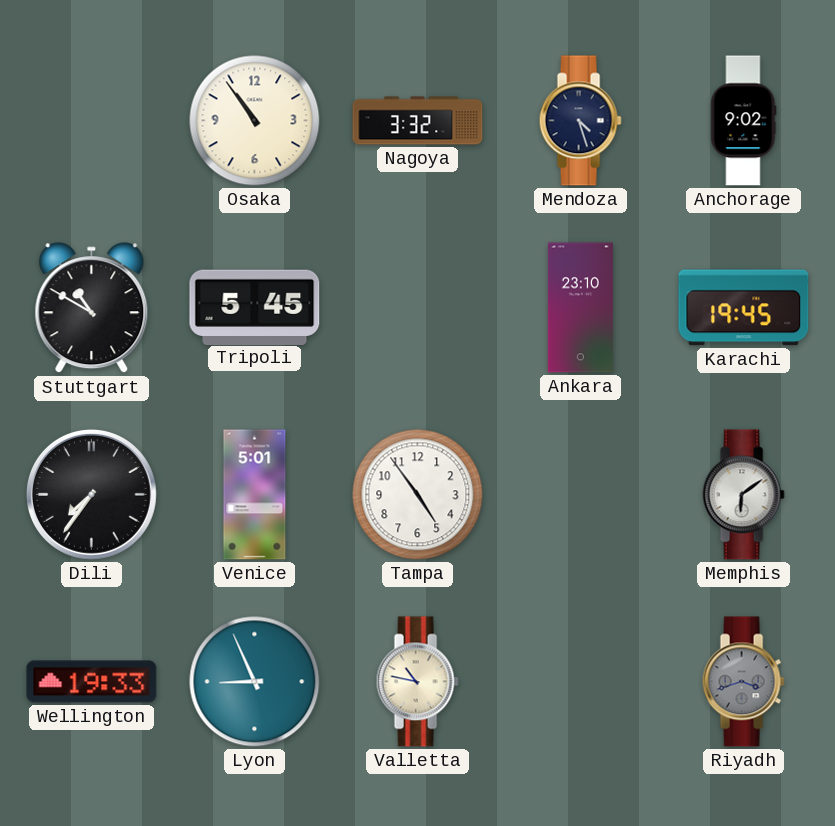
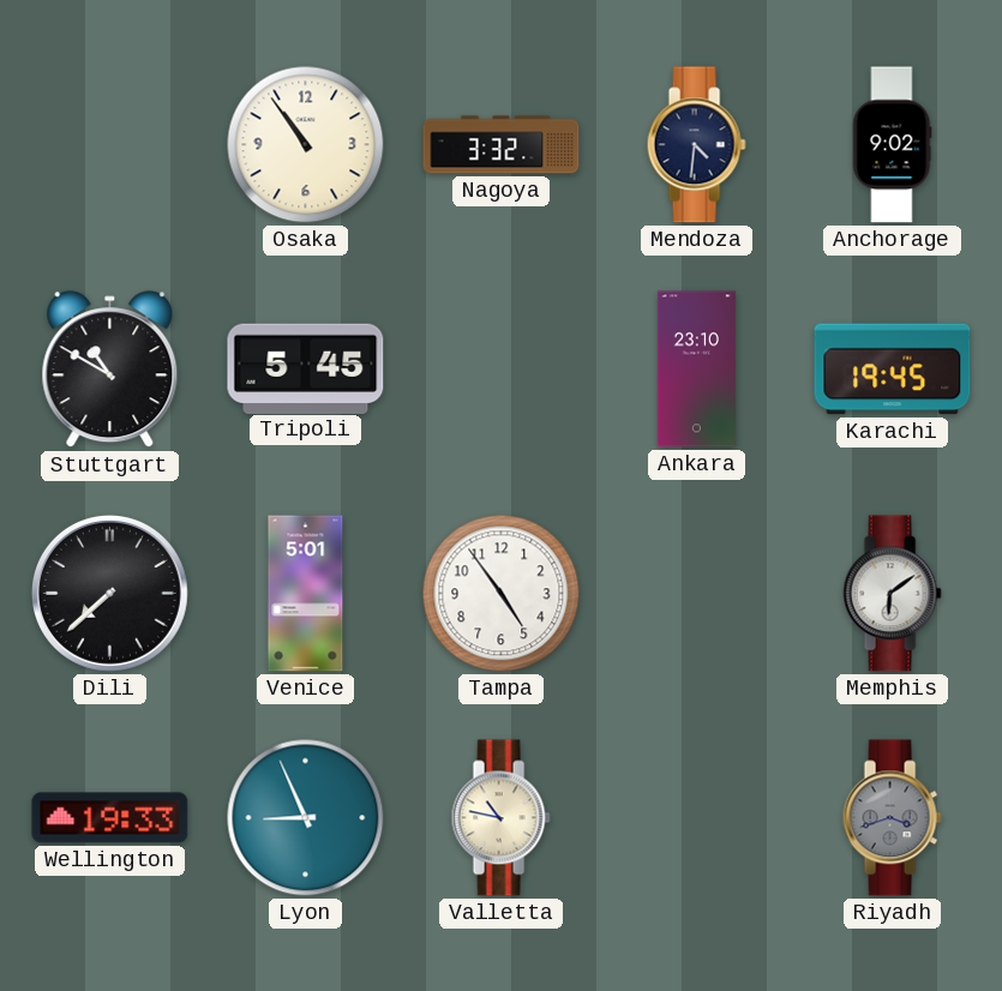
Mendoza: 4:27 -> 4:31 (696, 145)
Dili: 7:36 -> 7:38 (109, 593)
